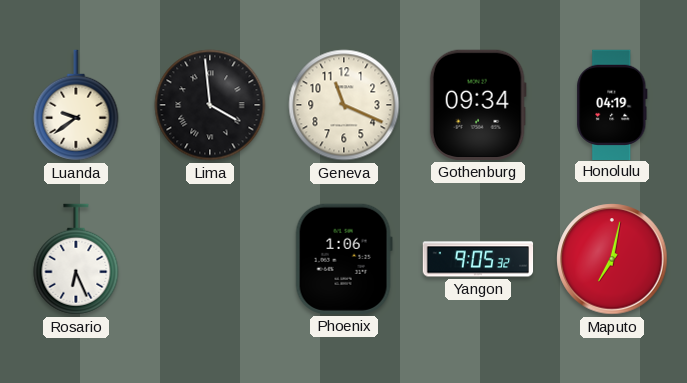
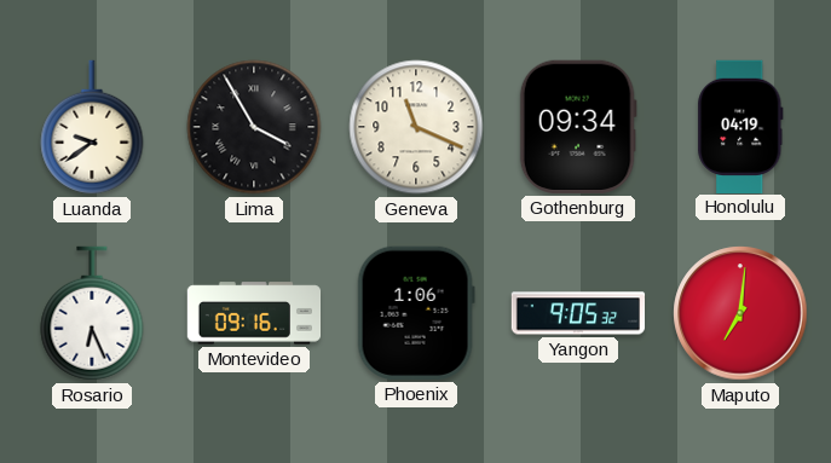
Lima: 3:59 -> 3:55 (254, 127)
Montevideo: none -> 09:16 (254, 313)
Maputo: 7:02 -> 7:01 (740, 313)
